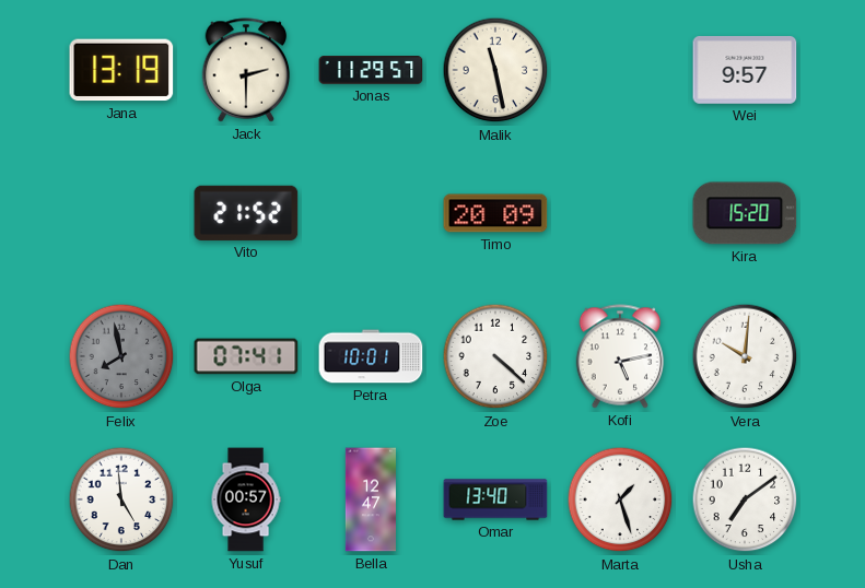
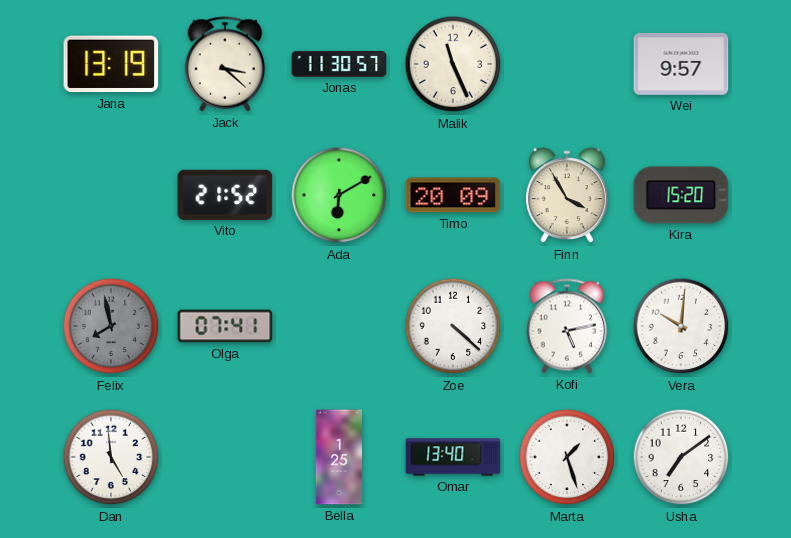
Jack: 2:30 -> 3:22 (225, 64)
Jonas: 11:29 -> 11:30 (339, 64)
Malik: 11:28 -> 11:26 (453, 64)
Ada: none -> 6:10 (339, 195)
Finn: none -> 3:55 (567, 196)
Petra: 10:01 -> none (371, 356)
Yusuf: 00:57 -> none (246, 499)
Bella: 12:47 -> 1:25 (339, 457)
